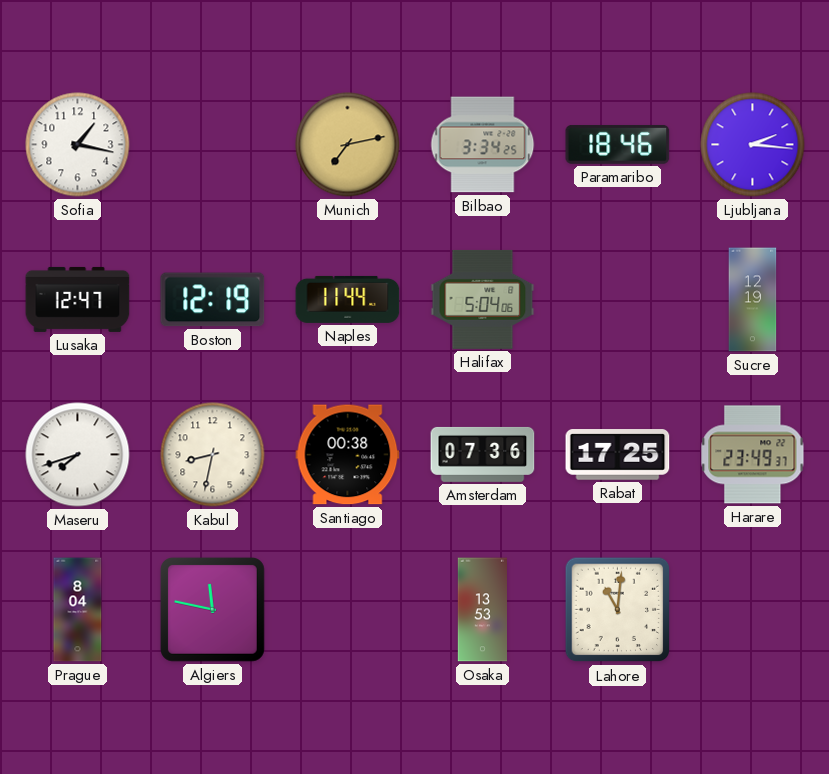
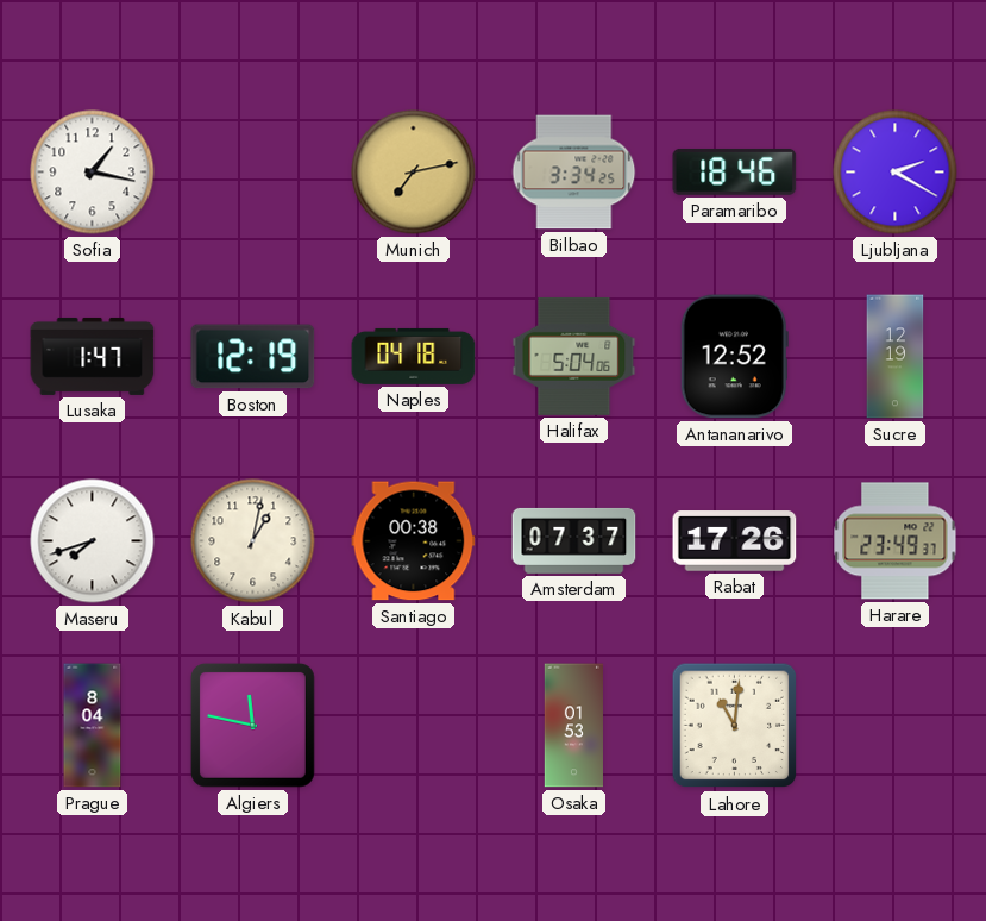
Ljubljana: 2:16 -> 2:20 (896, 173)
Lusaka: 12:47 -> 1:47 (93, 356)
Naples: 11:44 -> 04:18 (414, 356)
Antananarivo: none -> 12:52 (734, 357)
Kabul: 8:32 -> 1:02 (253, 541)
Amsterdam: 07:36 -> 07:37 (574, 540)
Rabat: 17:25 -> 17:26 (735, 541)
Osaka: 13:53 -> 01:53 (574, 726)
